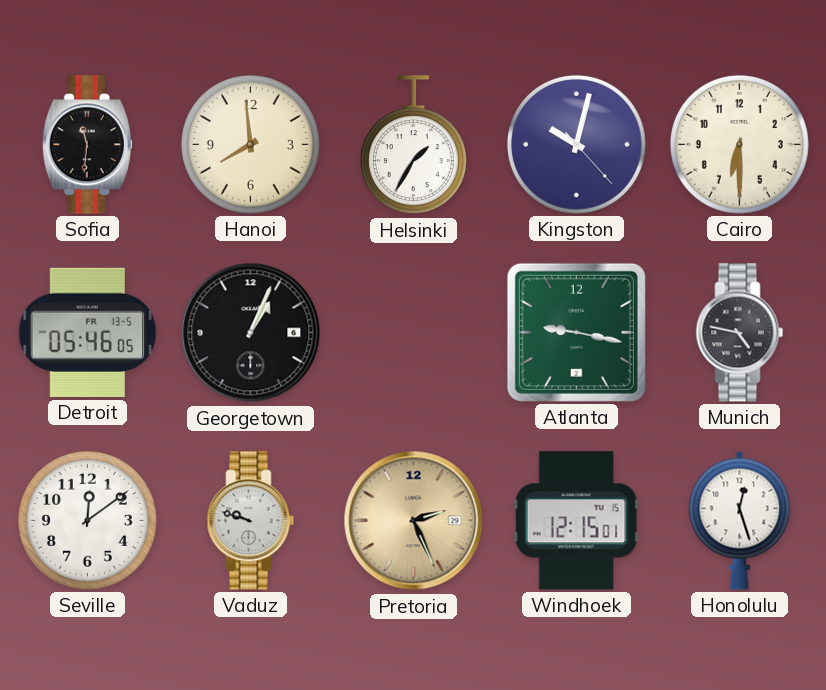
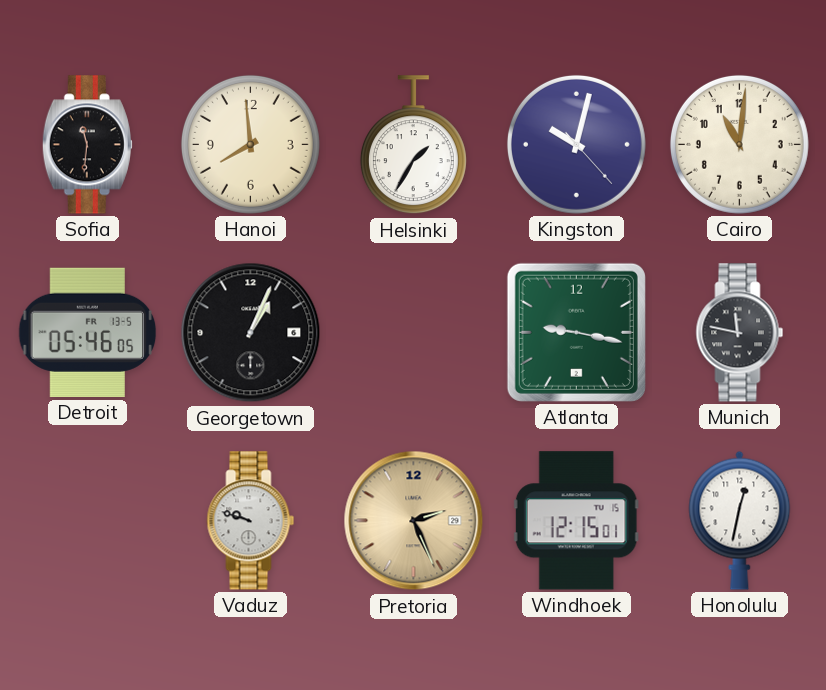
Cairo: 6:30 -> 11:01 (739, 144)
Munich: 4:47 -> 11:47 (740, 333)
Seville: 12:09 -> none (87, 520)
Honolulu: 12:27 -> 12:32 (740, 520)
